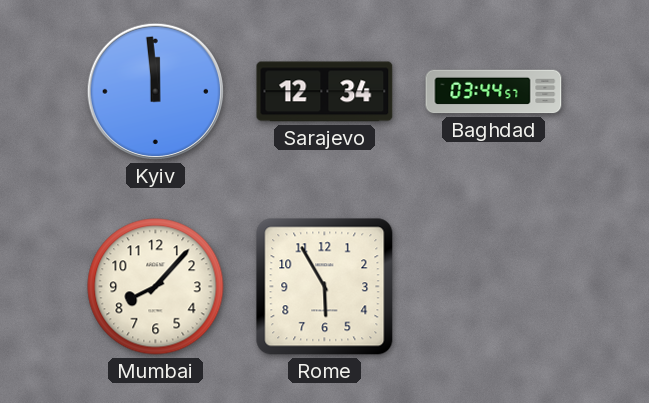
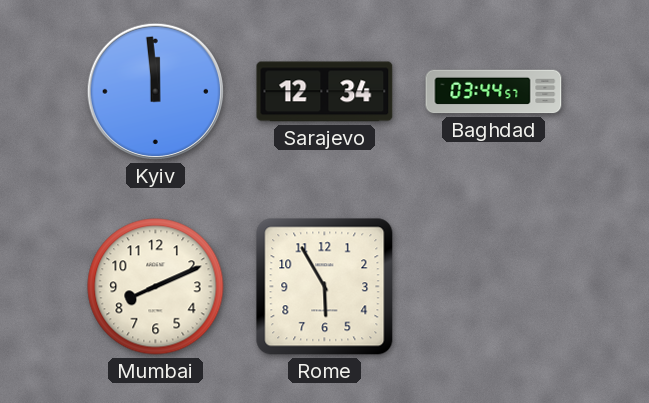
Mumbai: 8:07 -> 8:11 (156, 287)
